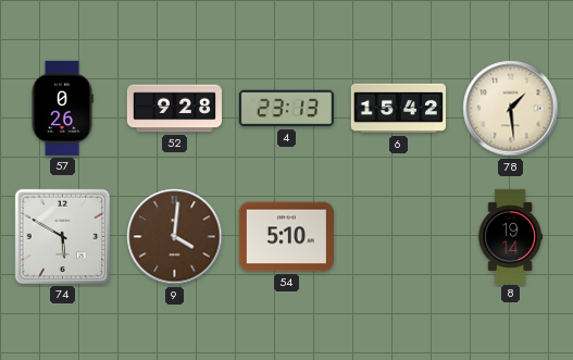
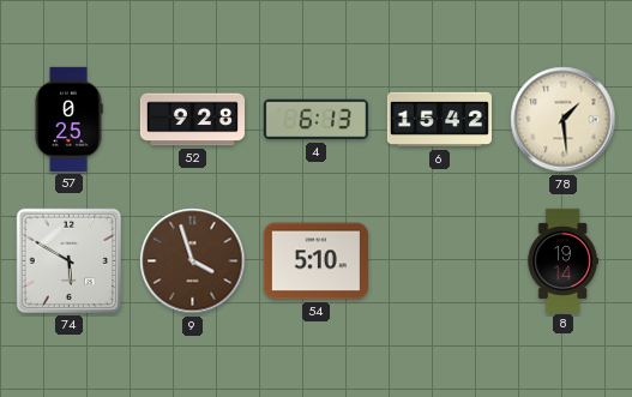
57: 0:26 -> 0:25 (68, 119)
4: 23:13 -> 6:13 (315, 120)
9: 4:01 -> 3:57 (193, 261)
